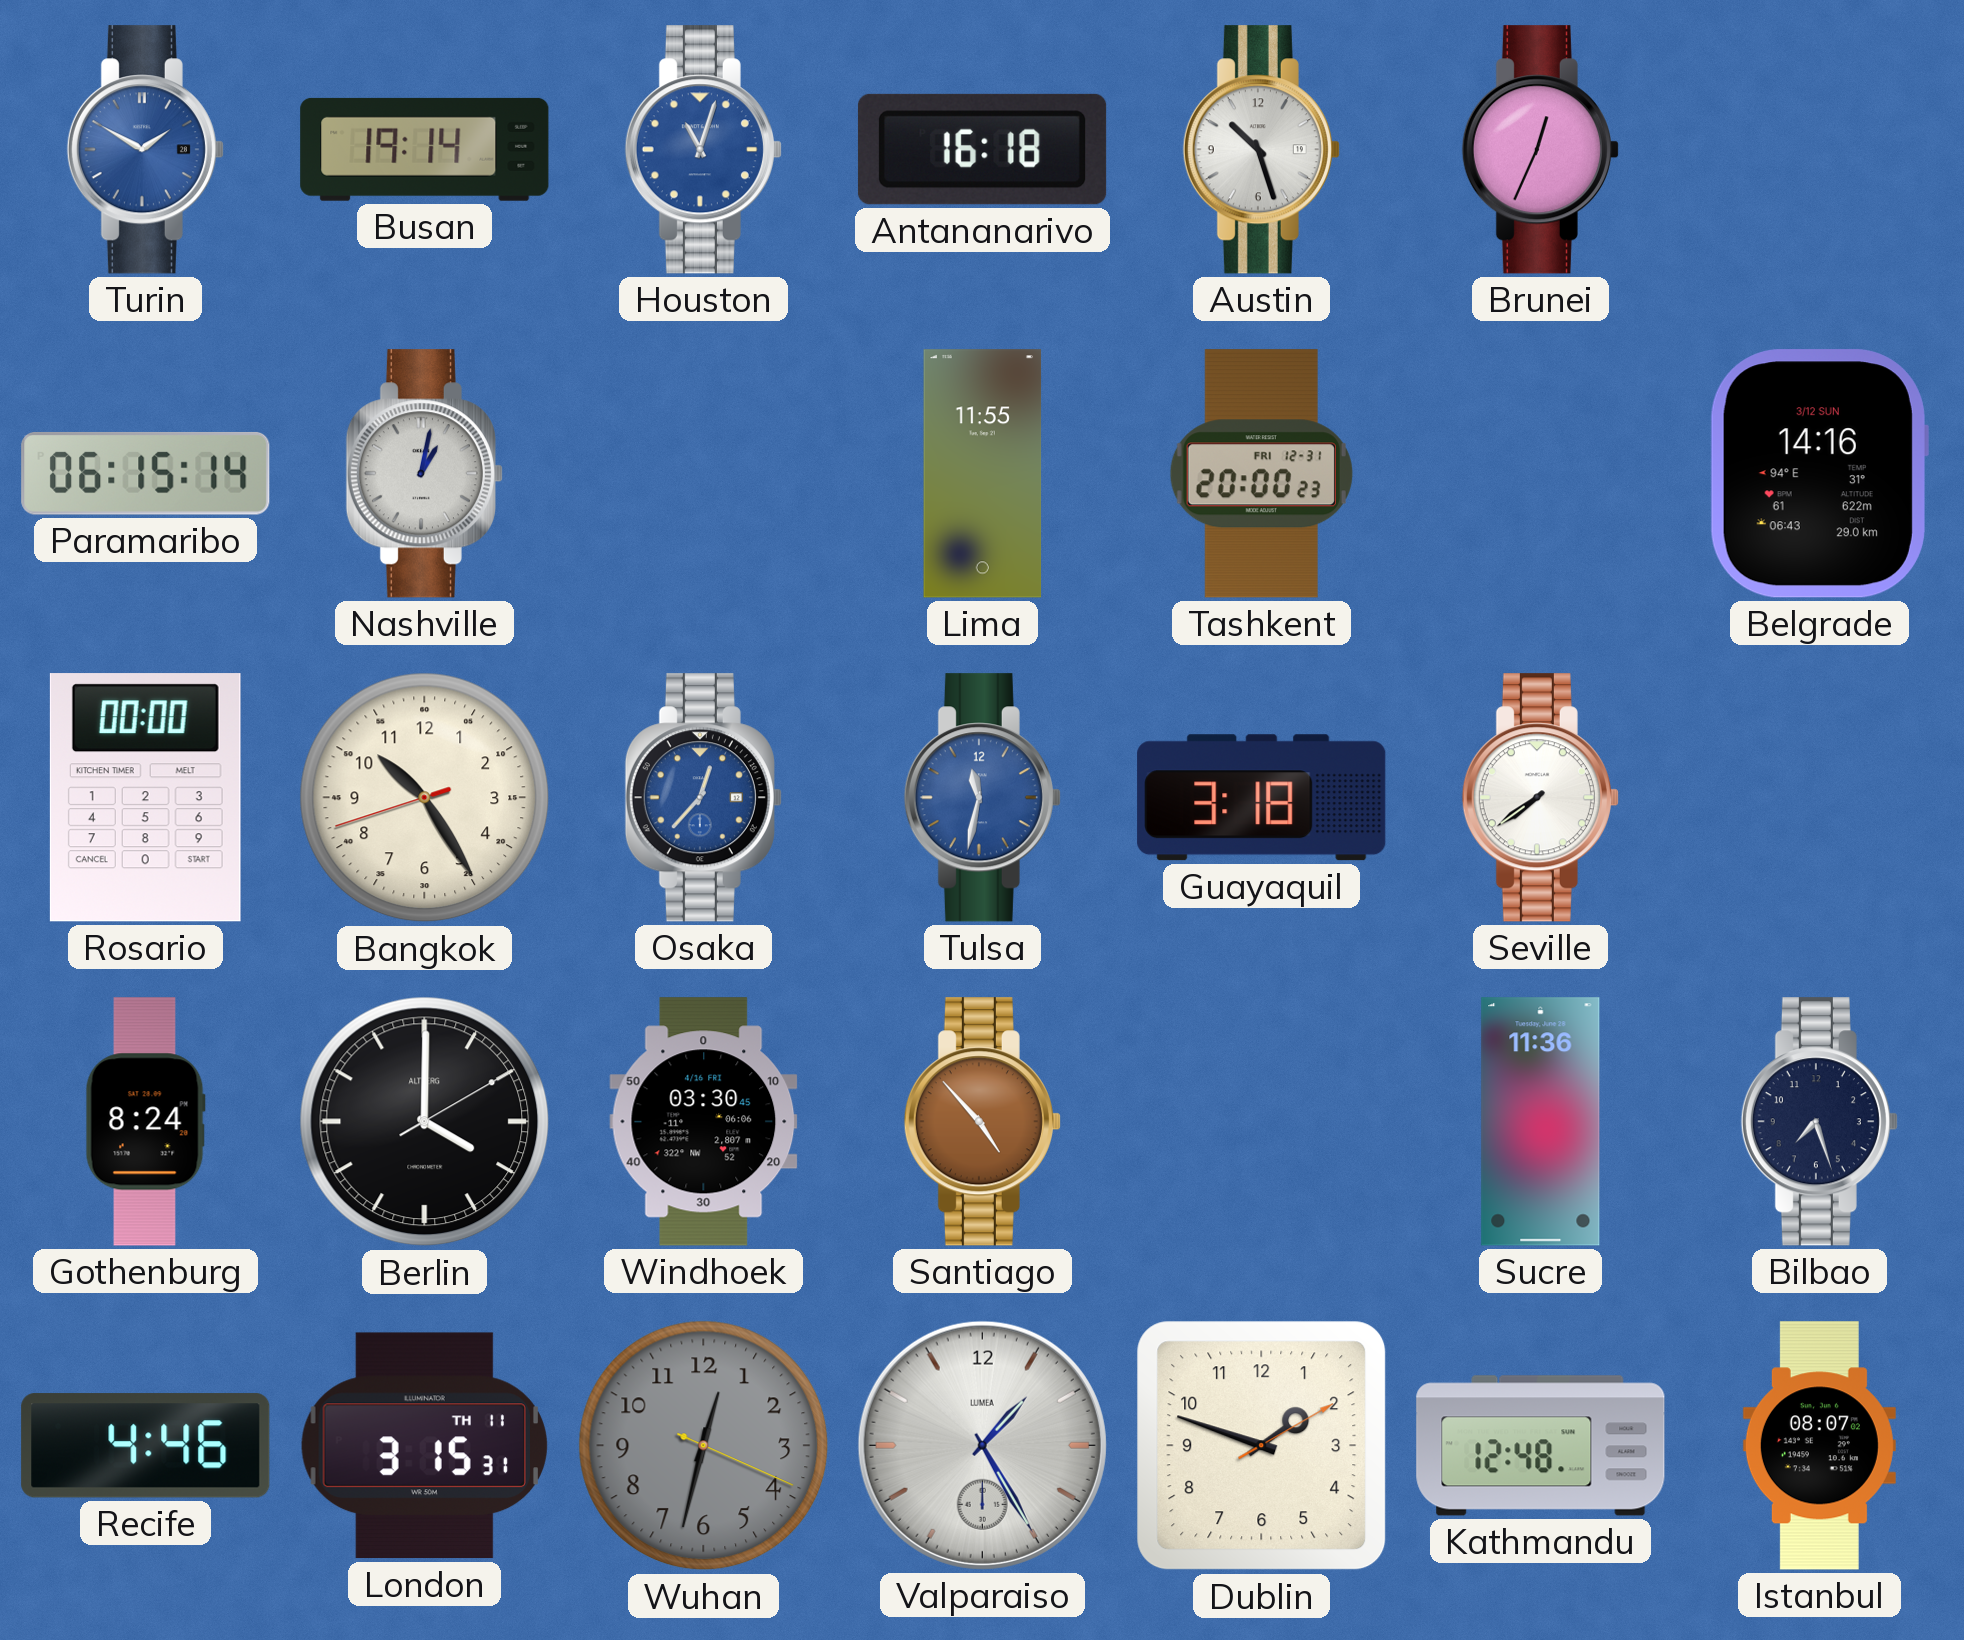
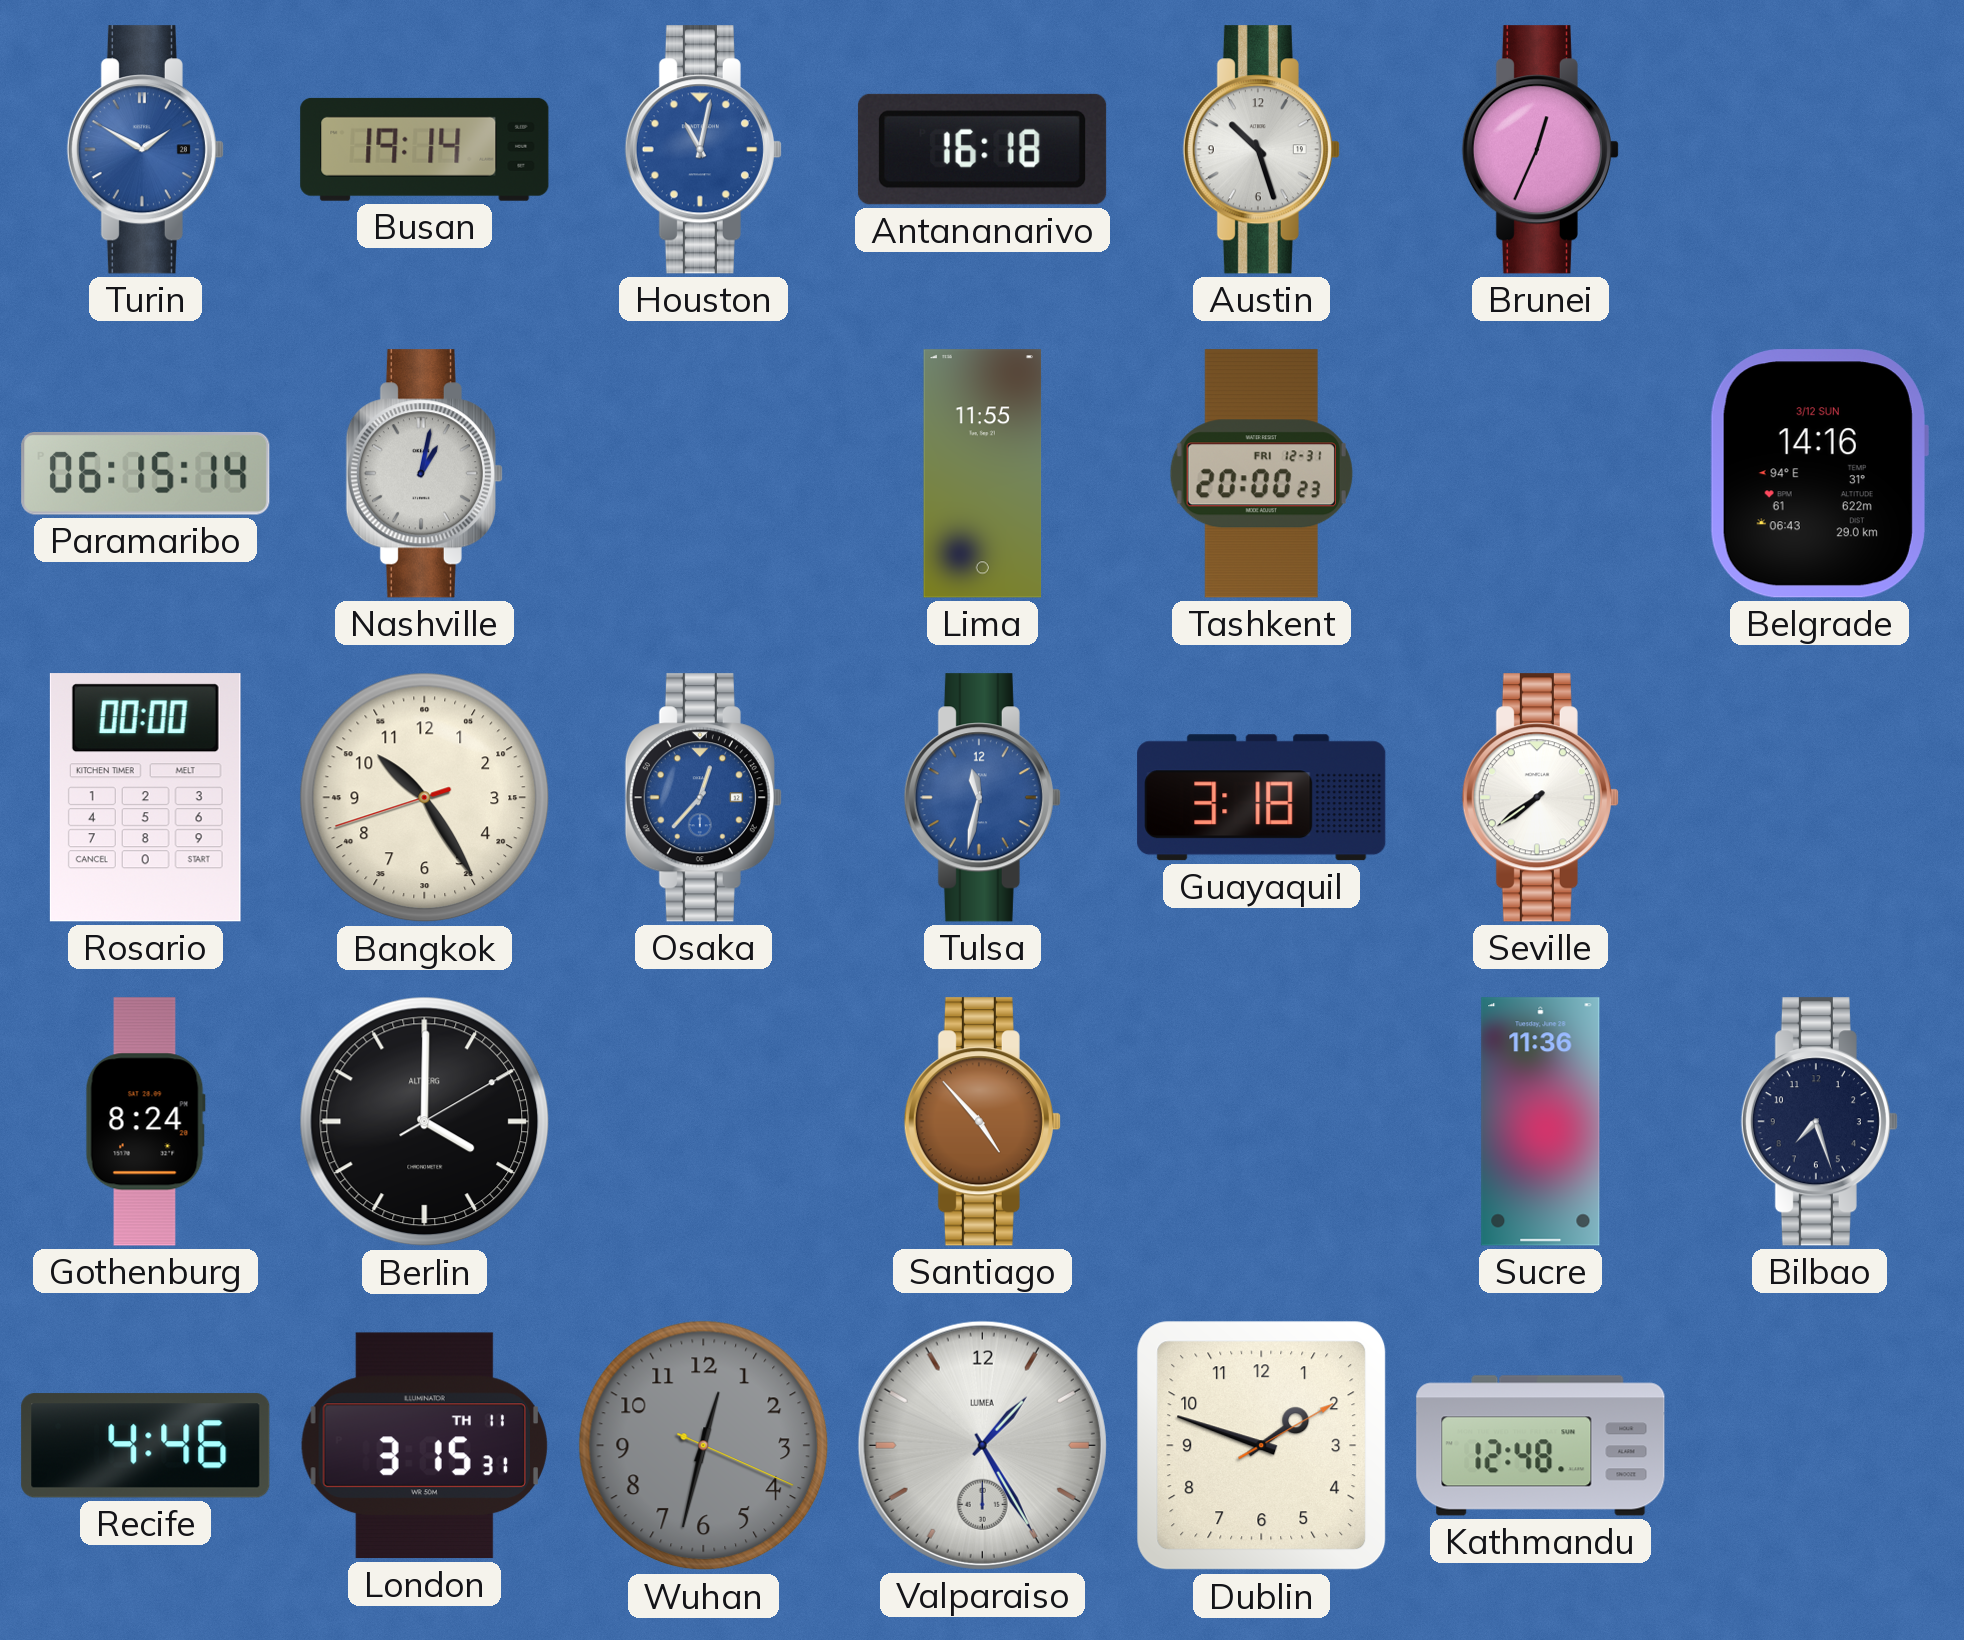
Houston: 11:03 -> 11:02 (703, 150)
Windhoek: 03:30 -> none (704, 1122)
Istanbul: 08:07 -> none (1819, 1446)
